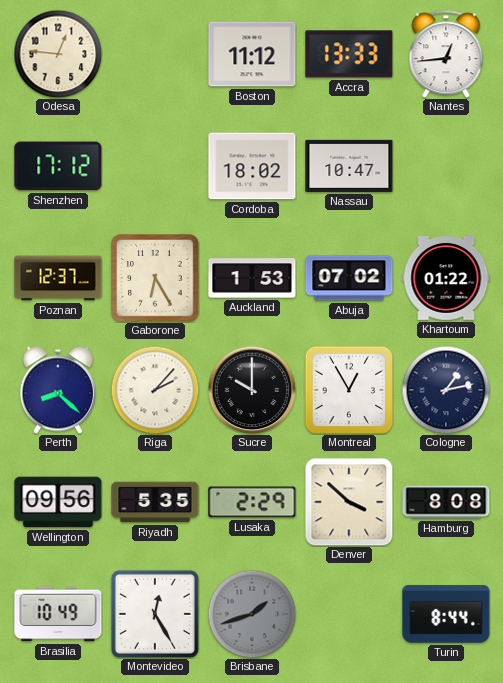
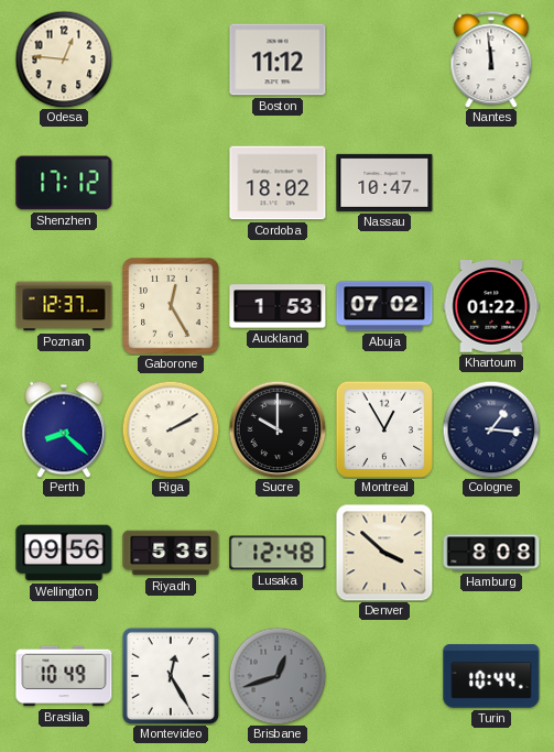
Accra: 13:33 -> none (349, 54)
Nantes: 12:44 -> 11:59 (491, 59)
Gaborone: 6:25 -> 12:25 (171, 306)
Riga: 2:07 -> 2:10 (171, 429)
Cologne: 1:13 -> 1:16 (491, 429)
Lusaka: 2:29 -> 12:48 (278, 553)
Brisbane: 1:42 -> 12:42 (278, 676)
Turin: 8:44 -> 10:44 (491, 676)
